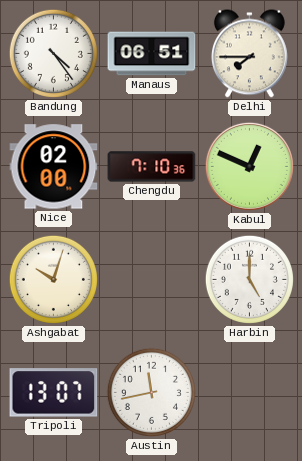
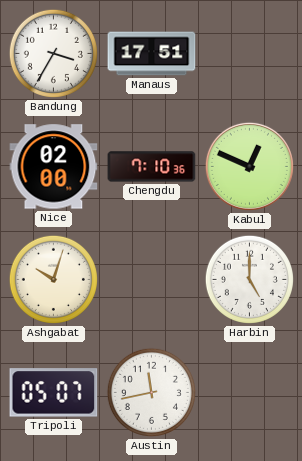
Bandung: 4:24 -> 3:35 (53, 53)
Manaus: 06:51 -> 17:51 (152, 54)
Delhi: 7:45 -> none (249, 54)
Tripoli: 13:07 -> 05:07 (54, 393)
